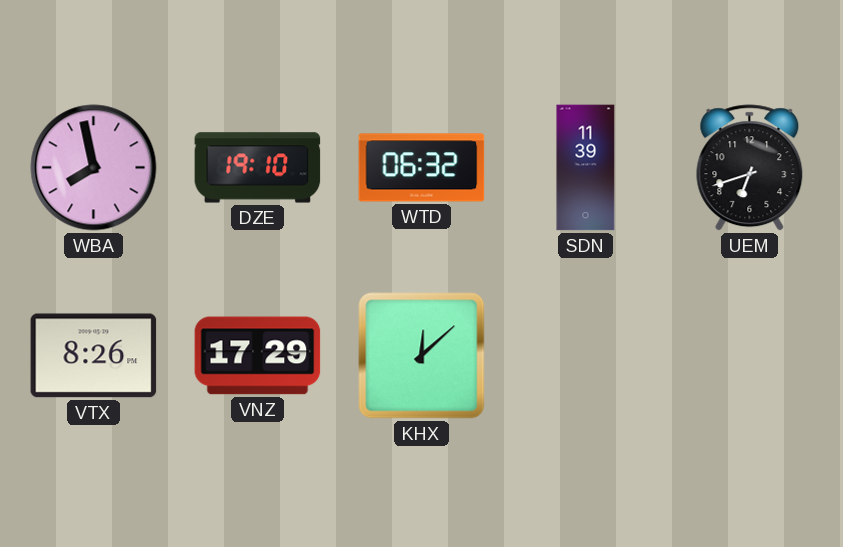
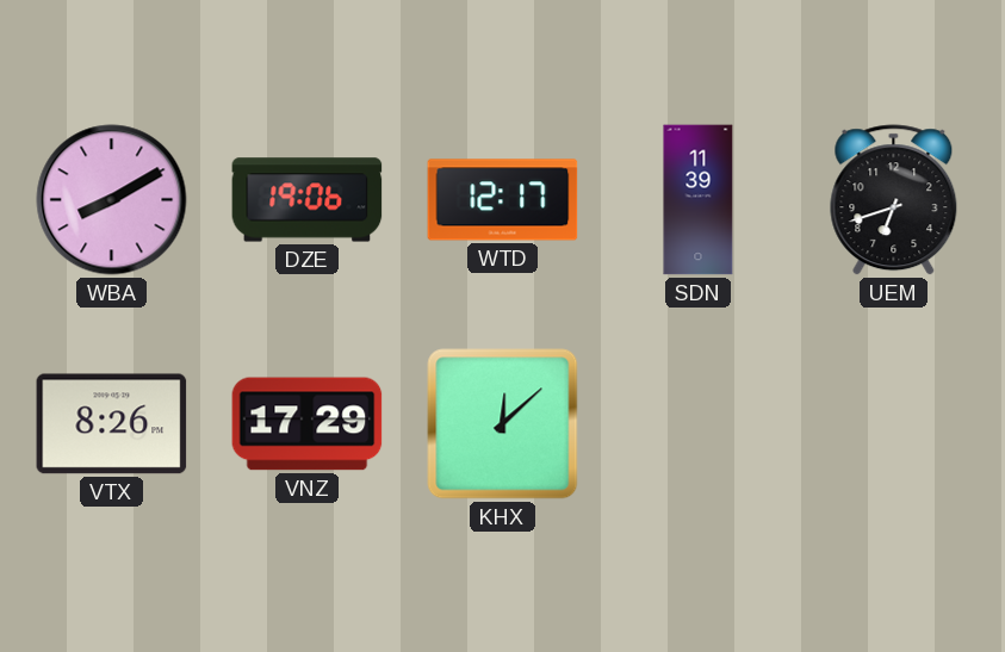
WBA: 7:58 -> 8:10 (112, 200)
DZE: 19:10 -> 19:06 (308, 200)
WTD: 06:32 -> 12:17 (503, 200)
